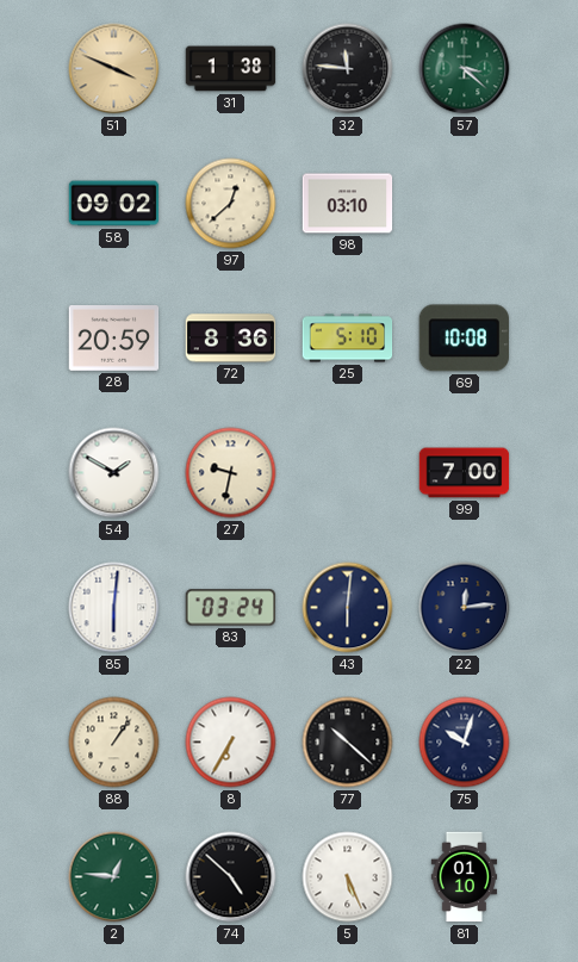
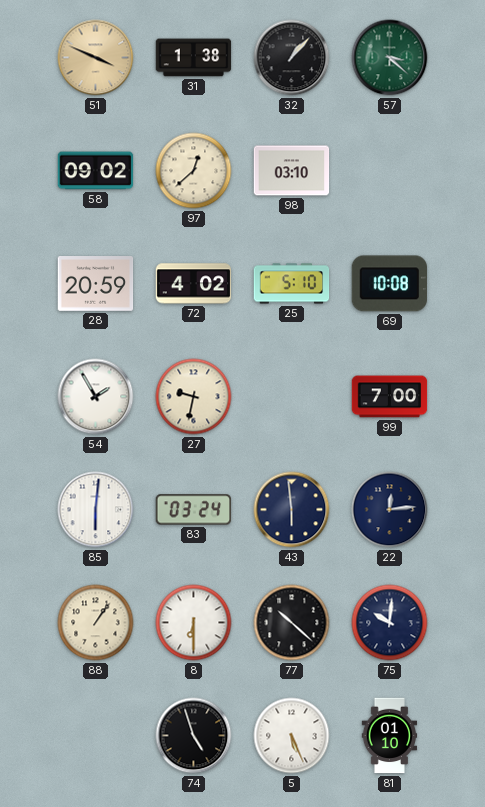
32: 11:46 -> 1:07 (292, 58)
72: 8:36 -> 4:02 (194, 284)
54: 1:50 -> 1:55 (96, 397)
43: 6:01 -> 5:59 (292, 510)
8: 6:35 -> 6:30 (194, 623)
75: 10:03 -> 10:01 (390, 623)
2: 12:46 -> none (114, 877)
74: 4:52 -> 4:57 (194, 736)
